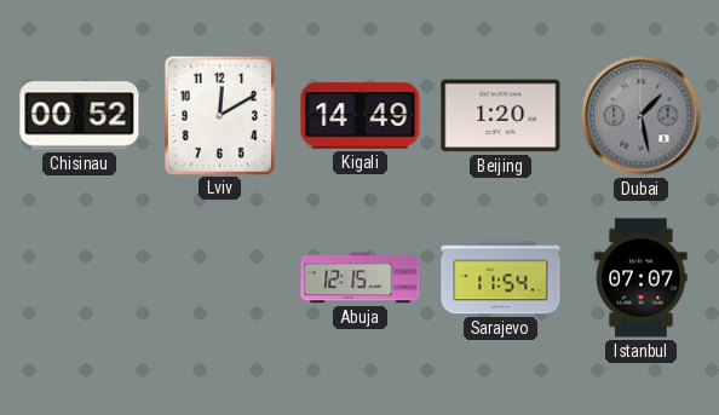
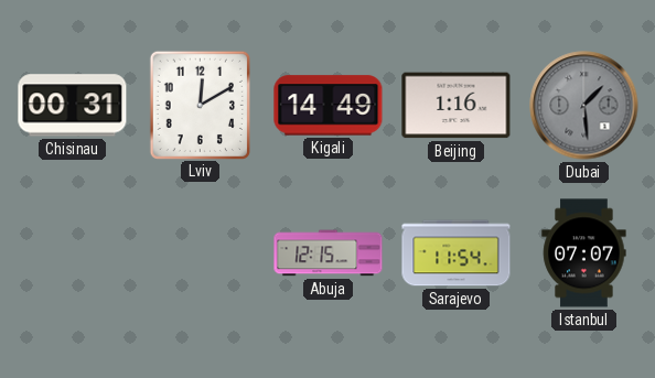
Chisinau: 00:52 -> 00:31 (73, 106)
Beijing: 1:20 -> 1:16 (457, 106)
Dubai: 1:28 -> 1:29 (584, 106)
